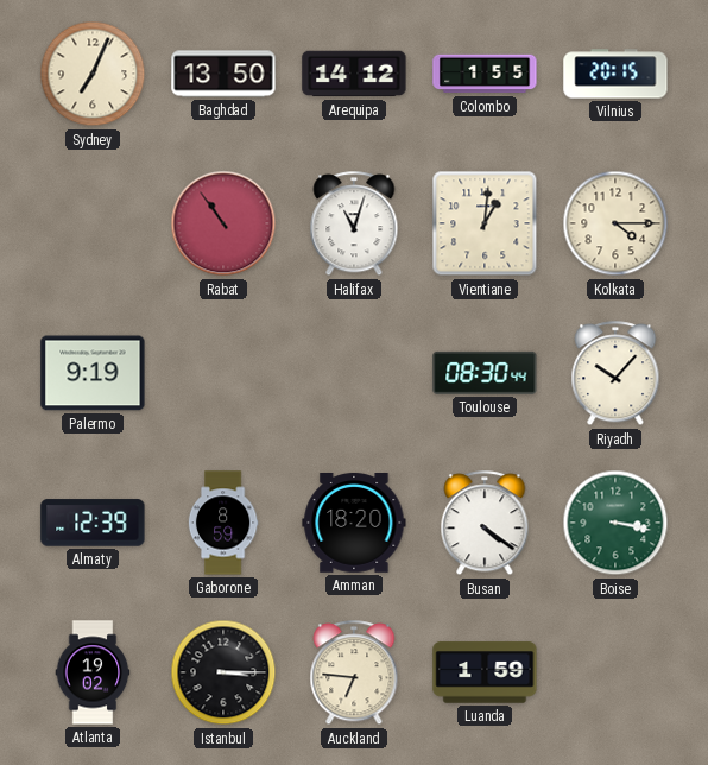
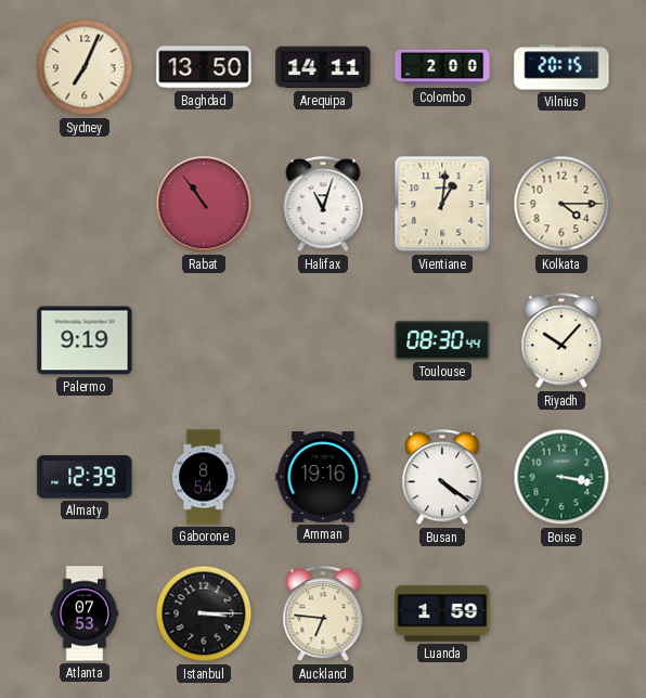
Arequipa: 14:12 -> 14:11 (323, 67)
Colombo: 1:55 -> 2:00 (442, 67)
Gaborone: 8:59 -> 8:54 (204, 477)
Amman: 18:20 -> 19:16 (323, 478)
Atlanta: 19:02 -> 07:53 (85, 613)
